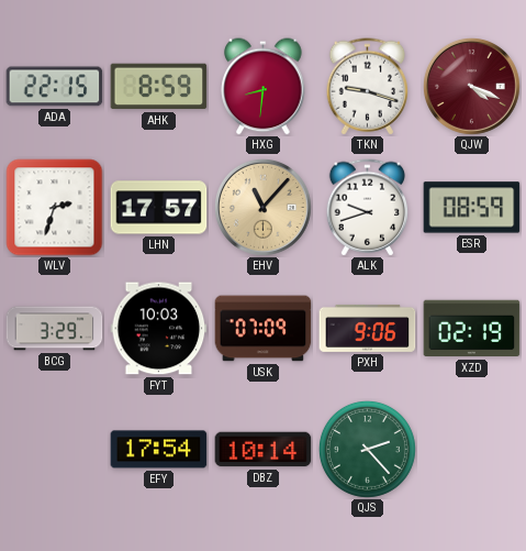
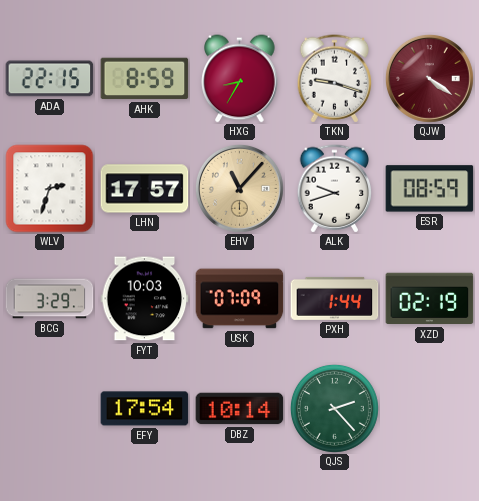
HXG: 8:31 -> 8:35 (240, 79)
QJW: 4:19 -> 4:21 (429, 78)
PXH: 9:06 -> 1:44 (335, 298)
